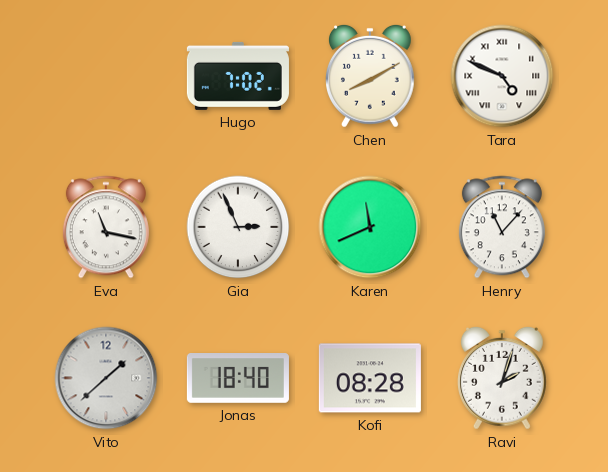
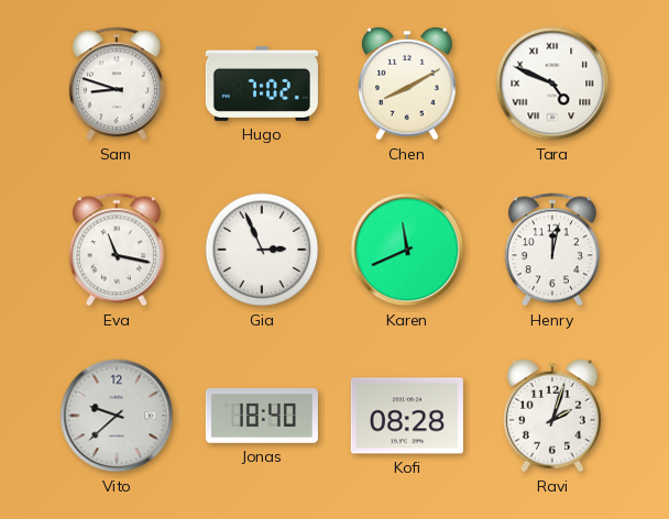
Sam: none -> 8:48 (117, 84)
Henry: 11:07 -> 12:02 (552, 250)
Vito: 1:38 -> 9:38 (117, 416)
